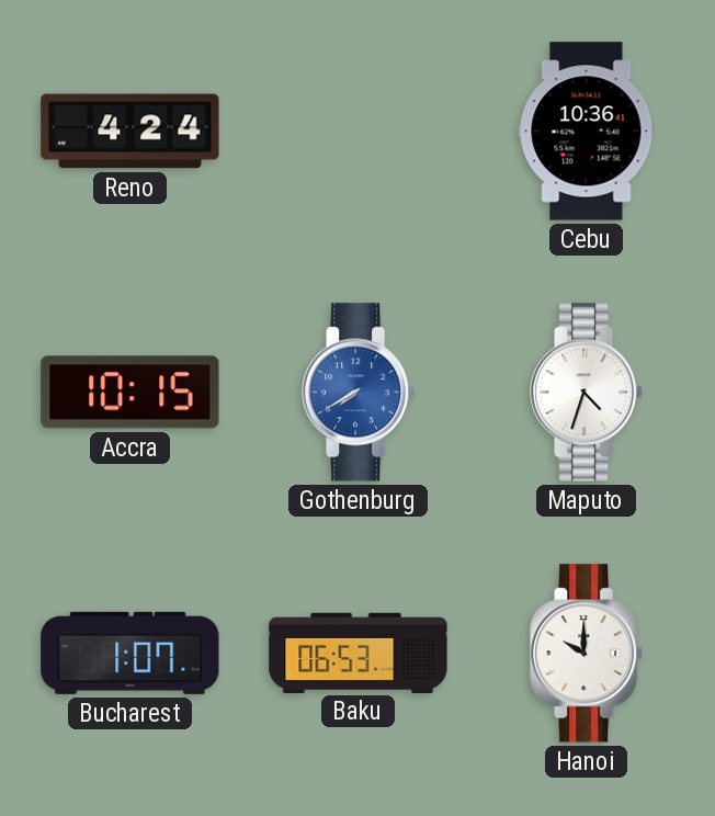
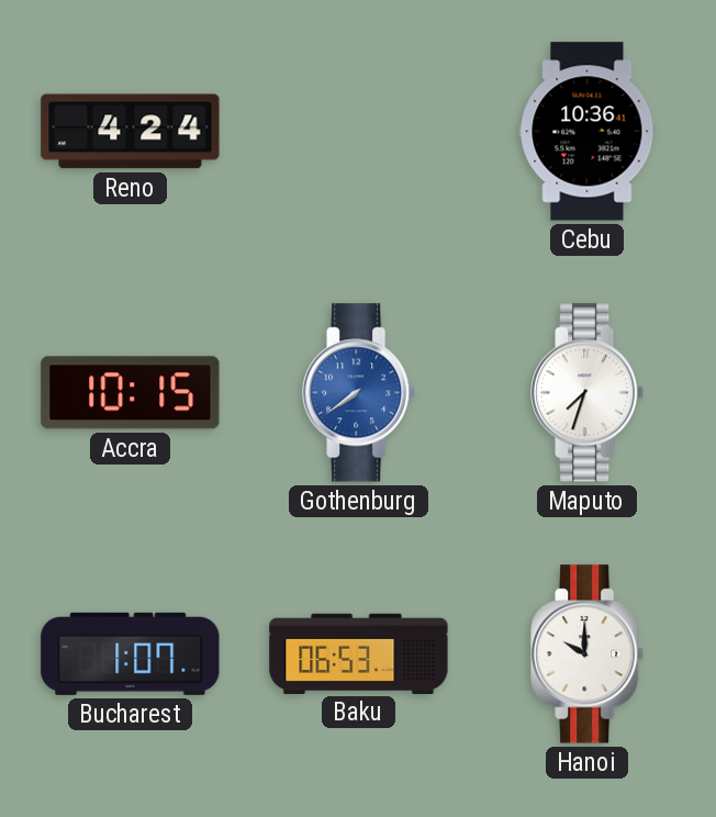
Gothenburg: 7:40 -> 7:39 (359, 393)
Maputo: 4:33 -> 7:33 (588, 393)
